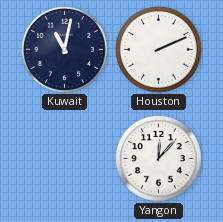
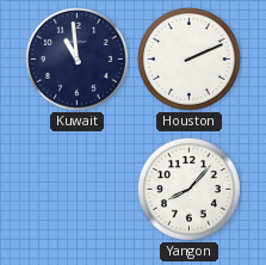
Kuwait: 11:02 -> 10:59 (76, 58)
Yangon: 12:07 -> 8:07 (188, 189)
